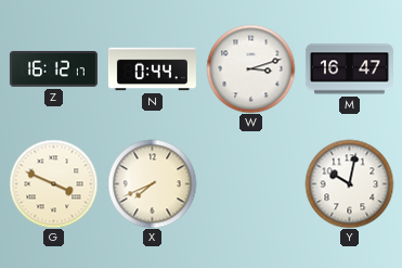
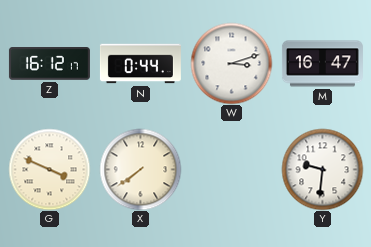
X: 7:41 -> 7:39 (140, 169)
Y: 10:02 -> 9:31 (322, 169)
